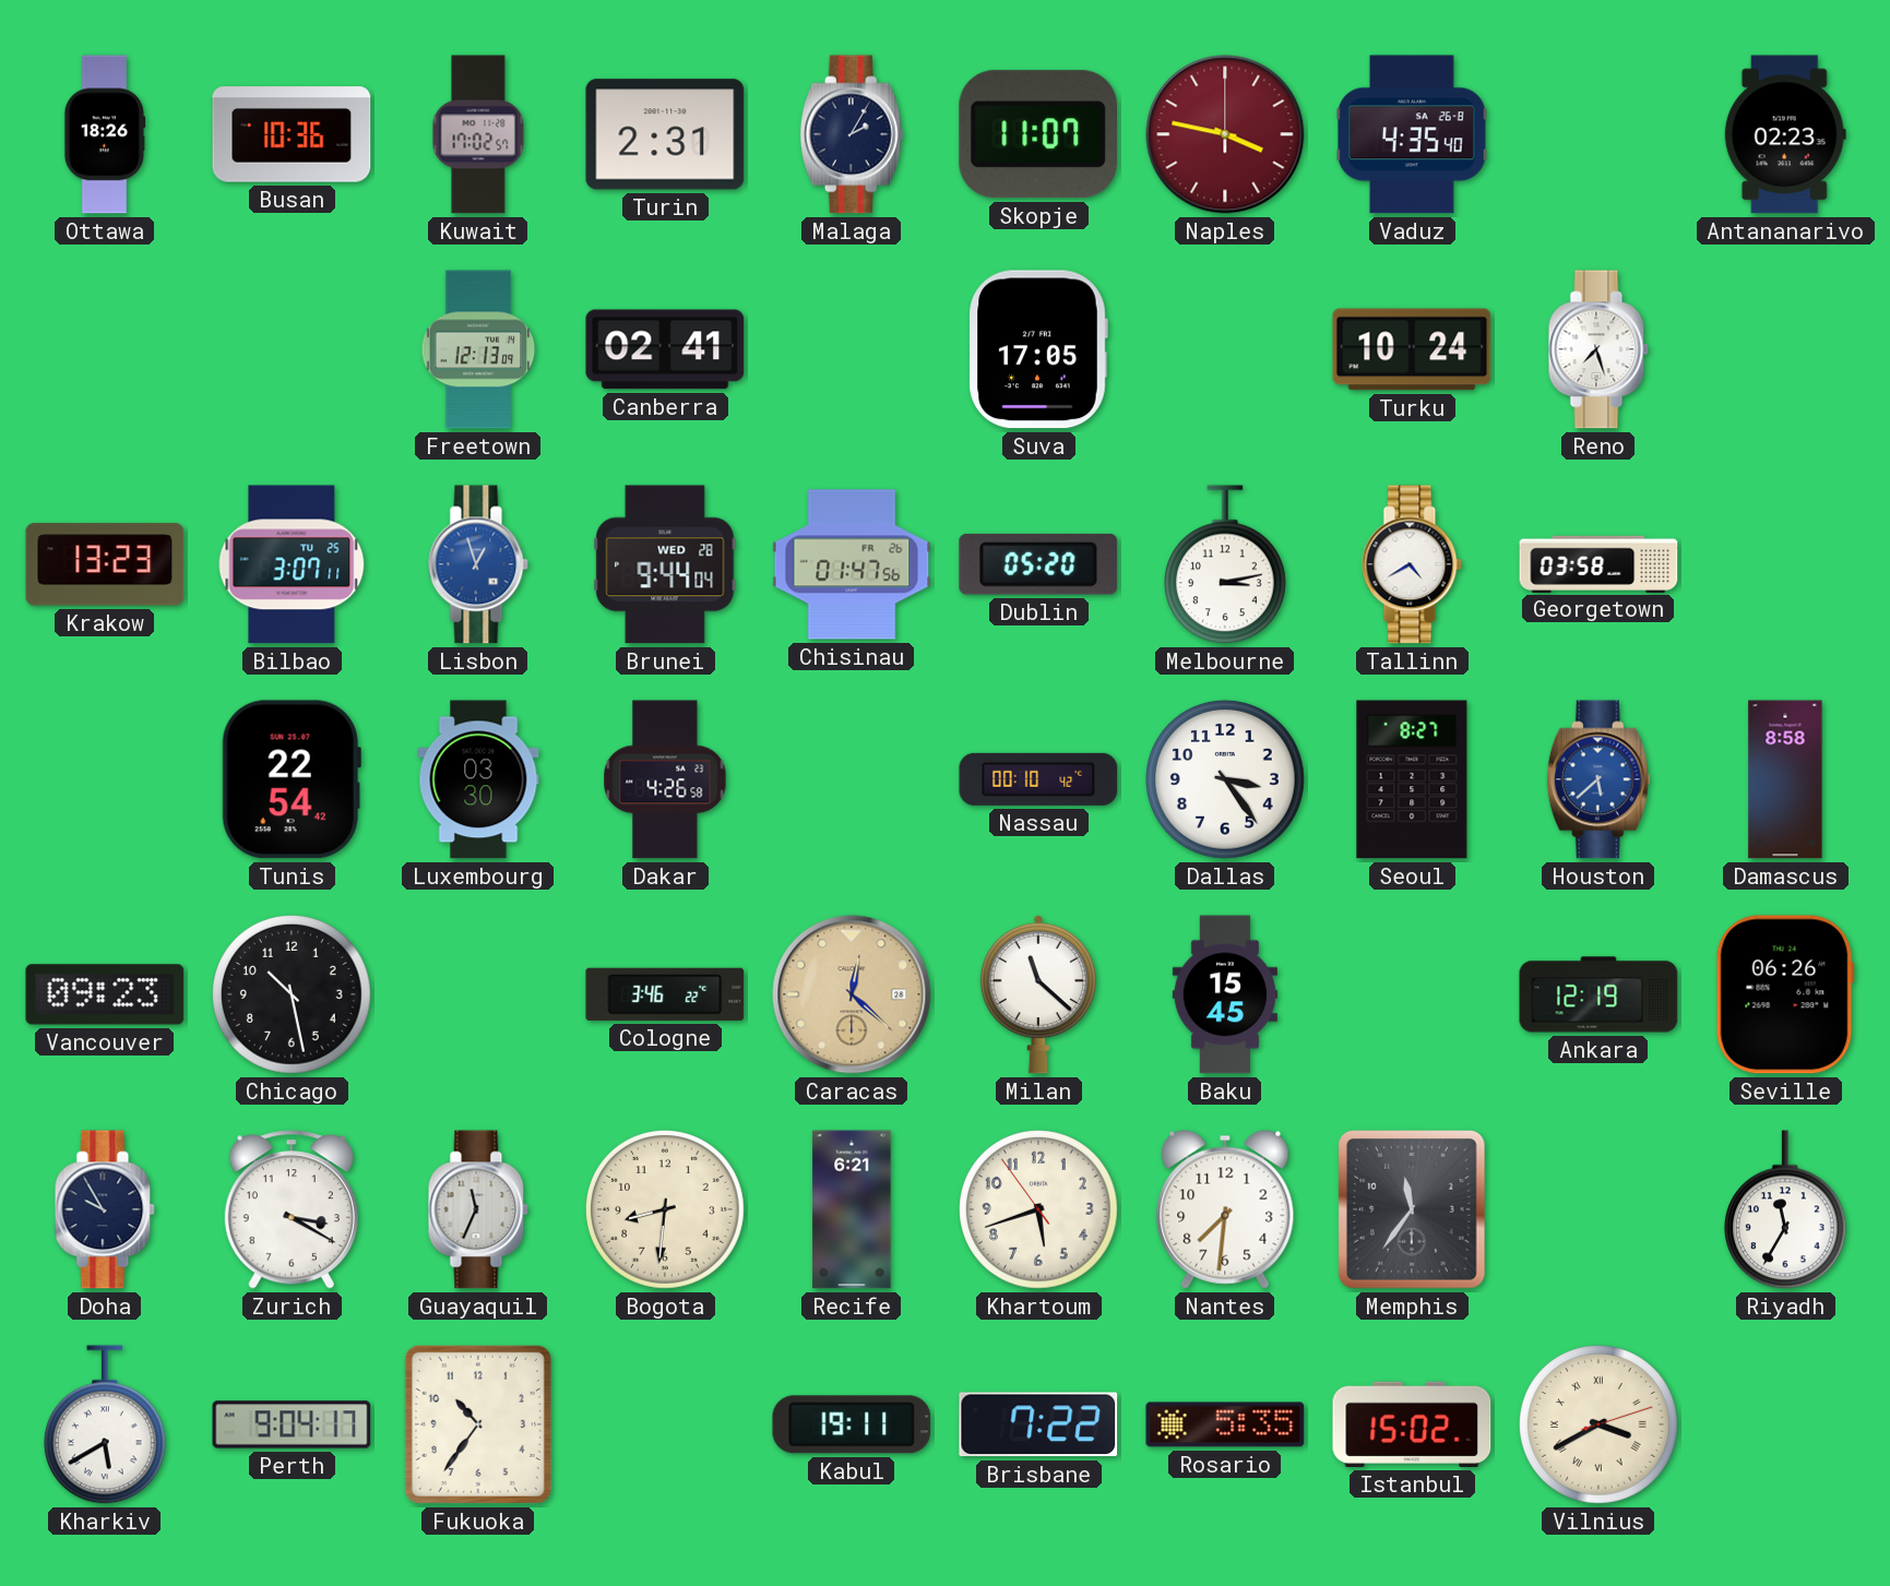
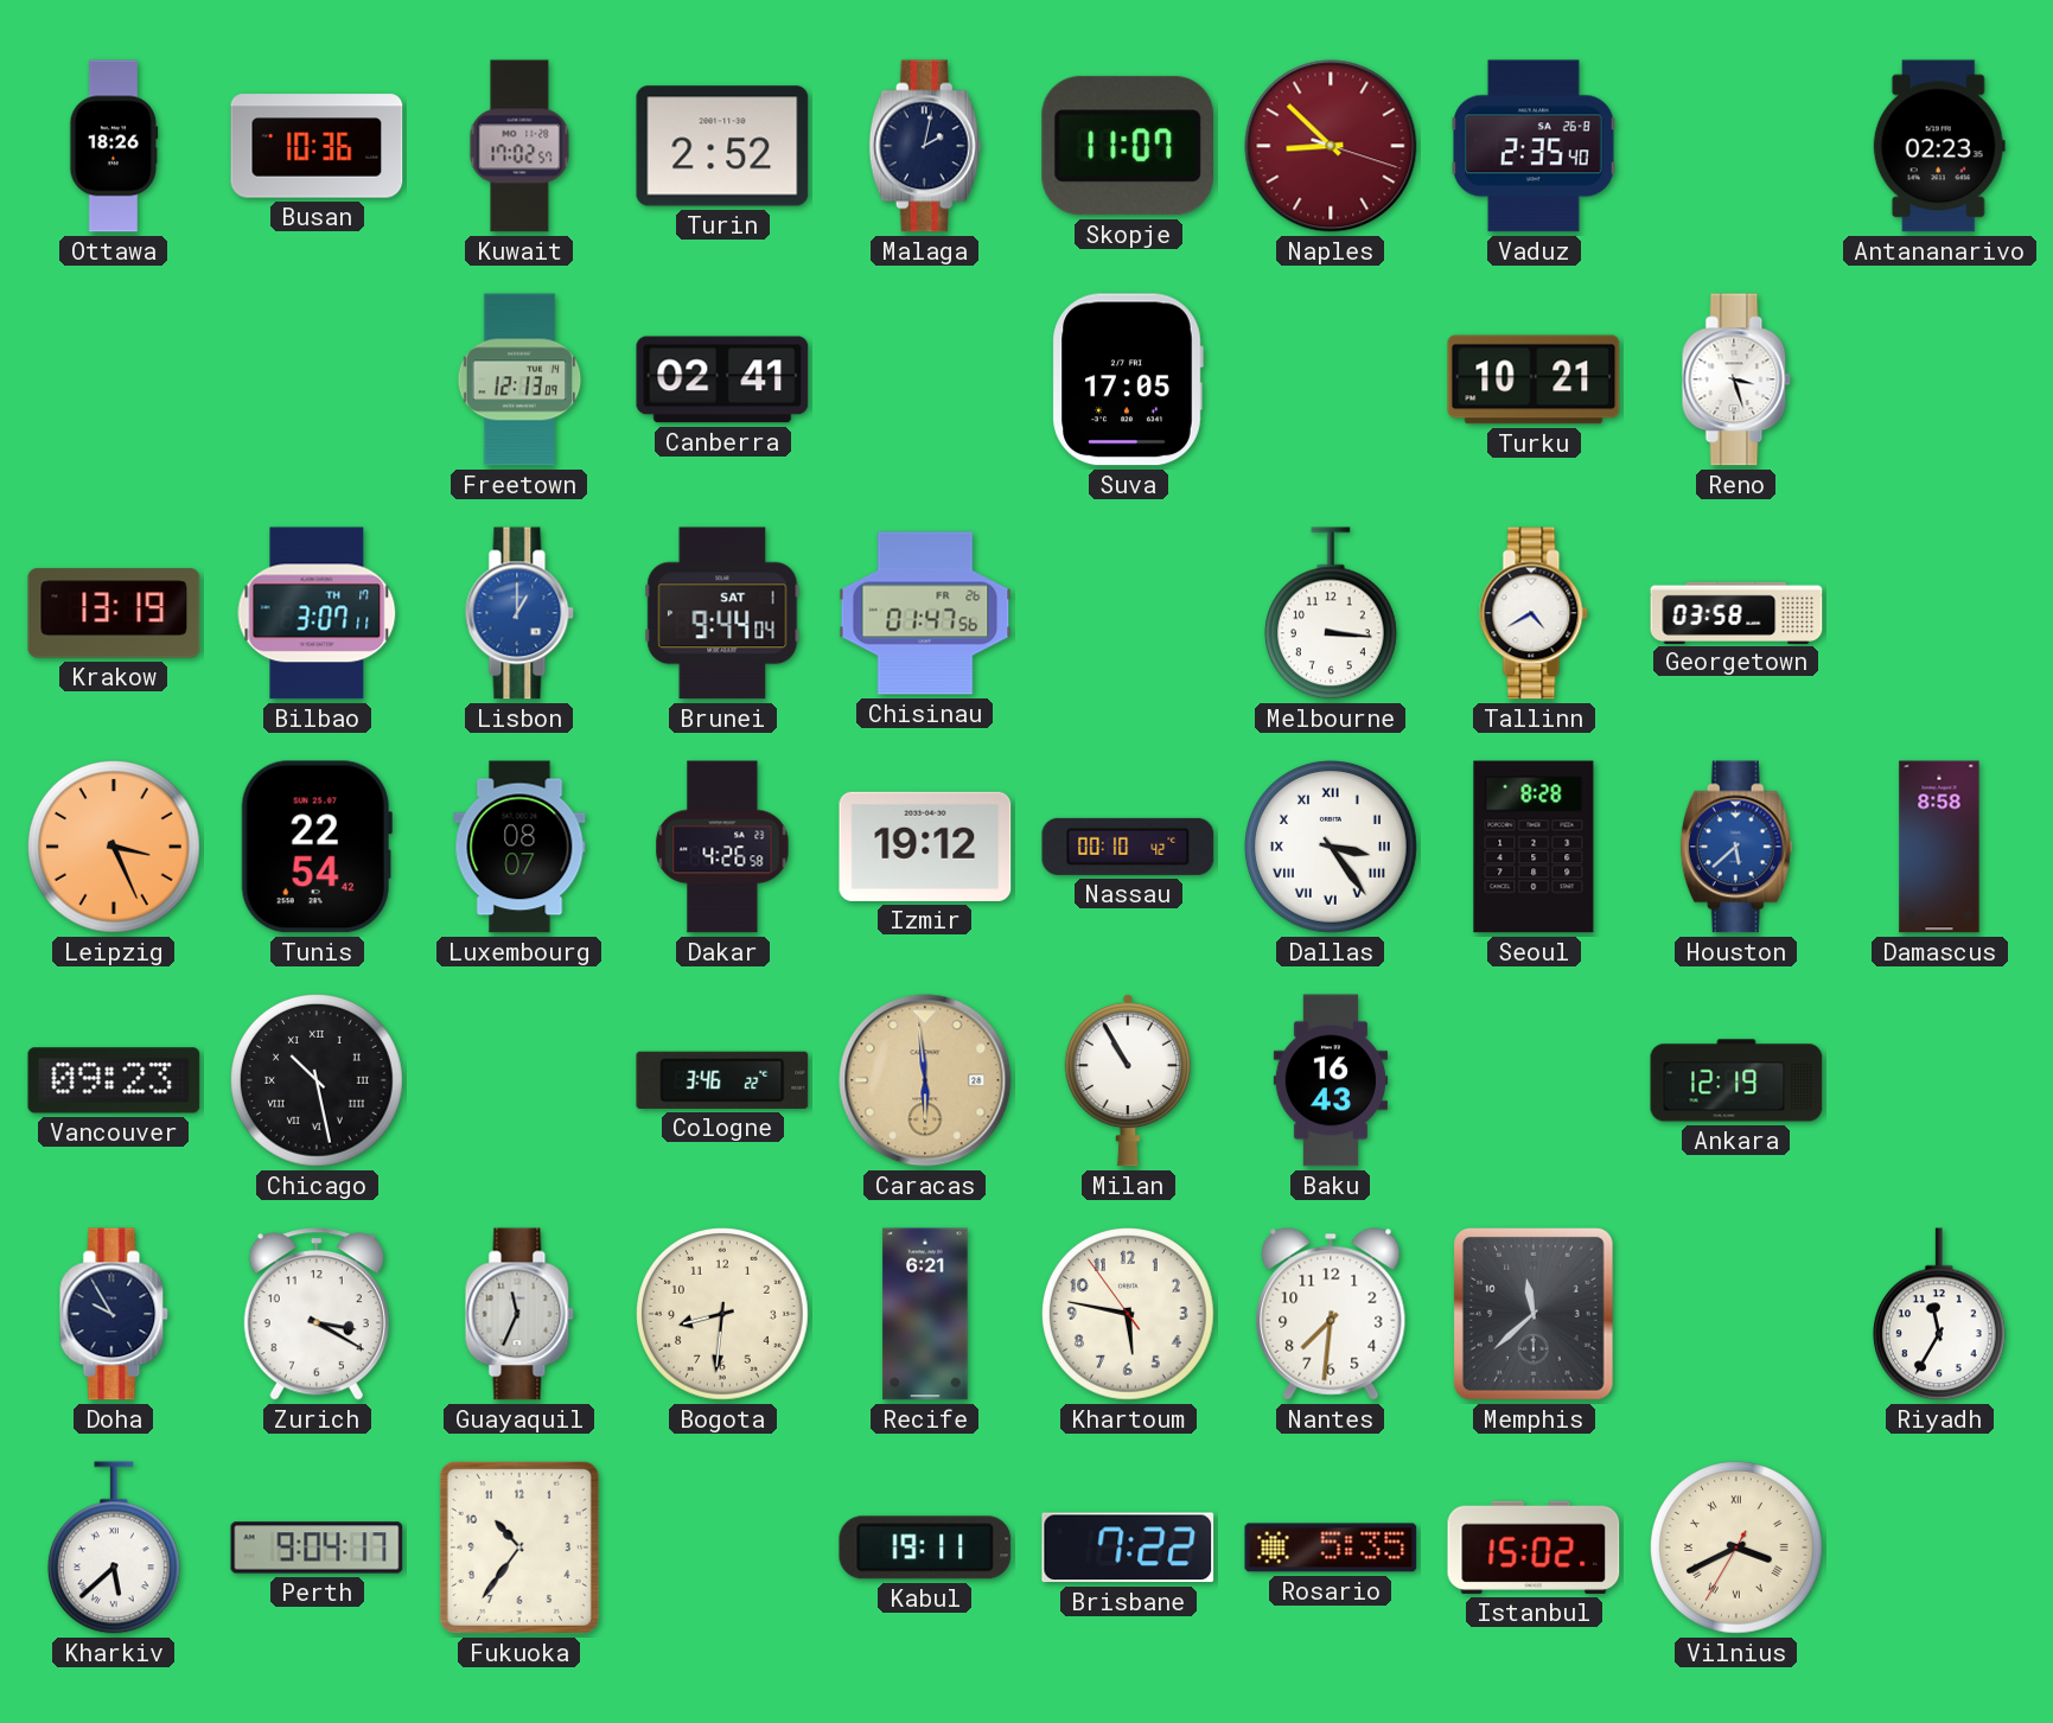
Turin: 2:31 -> 2:52 (722, 146)
Malaga: 2:05 -> 2:02 (925, 146)
Naples: 3:47 -> 8:52 (1331, 146)
Vaduz: 4:35 -> 2:35 (1534, 146)
Turku: 10:24 -> 10:21 (1534, 379)
Reno: 7:27 -> 3:27 (1736, 379)
Krakow: 13:23 -> 13:19 (114, 613)
Bilbao date: TU 25 -> TH 17 (317, 613)
Lisbon: 12:57 -> 1:00 (519, 613)
Brunei date: WED 28 -> SAT 1 (722, 613)
Dublin: 05:20 -> none (1038, 564)
Melbourne: 3:13 -> 3:16 (1331, 613)
Leipzig: none -> 3:26 (115, 848)
Luxembourg: 03:30 -> 08:07 (519, 847)
Izmir: none -> 19:12 (925, 847)
Dallas numerals: Arabic -> Roman (1332, 848)
Seoul: 8:27 -> 8:28 (1534, 847)
Chicago numerals: Arabic -> Roman (318, 1081)
Caracas: 12:22 -> 5:59 (925, 1080)
Milan: 11:22 -> 10:55 (1127, 1080)
Baku: 15:45 -> 16:43 (1331, 1080)
Seville: 06:26 -> none (1785, 994)
Khartoum: 5:41 -> 5:46 (1129, 1315)
Memphis: 11:36 -> 11:38 (1535, 1315)
Kharkiv: 5:40 -> 5:38 (114, 1547)
Vilnius: 3:40:12 -> 3:40:35 (1738, 1549)
